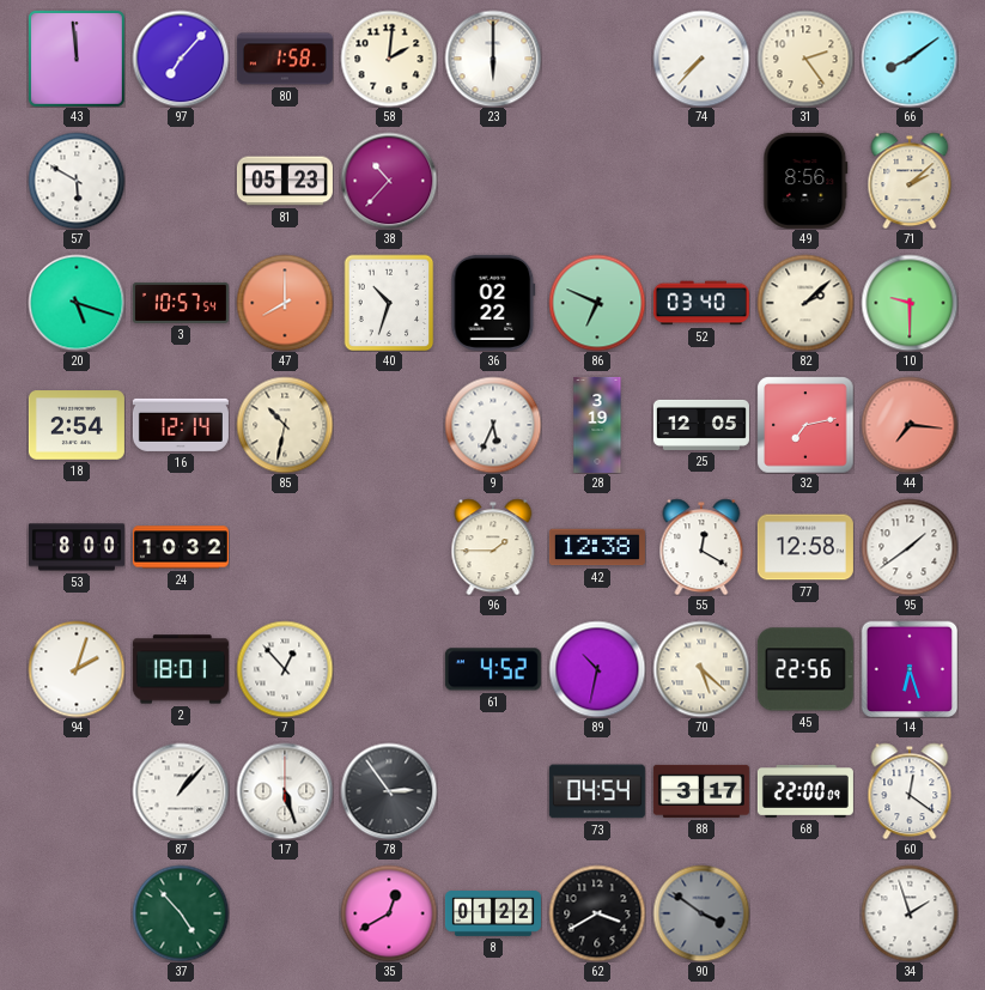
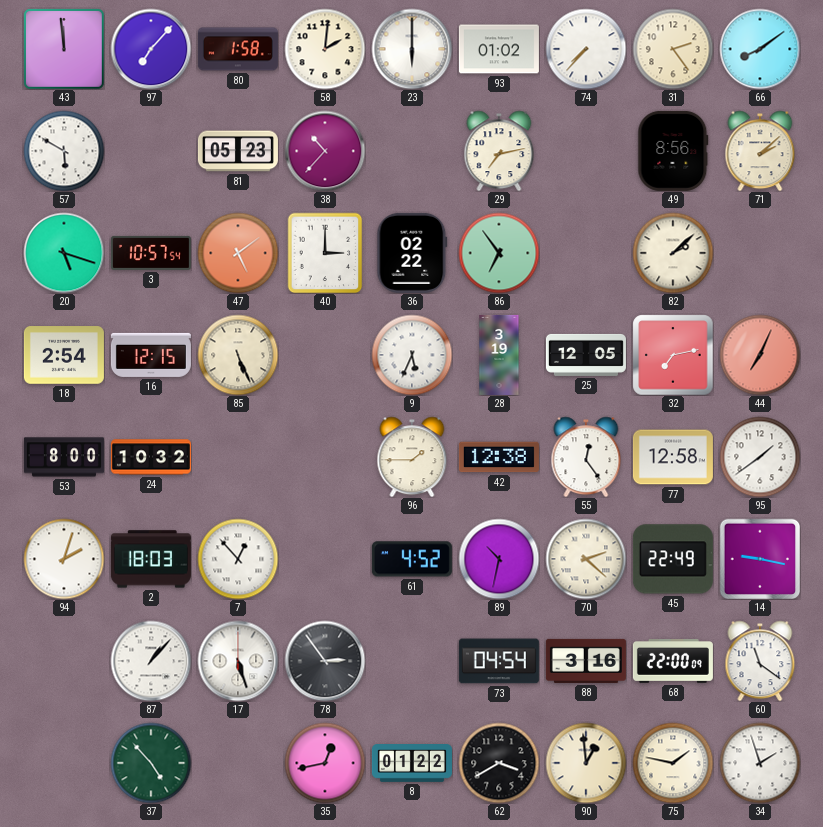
93: none -> 01:02 (499, 49)
29: none -> 7:13 (499, 151)
47: 8:00 -> 5:09 (238, 253)
40: 10:33 -> 3:00 (325, 253)
86: 6:49 -> 6:54 (499, 253)
52: 03:40 -> none (701, 303)
10: 9:30 -> none (910, 303)
16: 12:14 -> 12:15 (151, 355)
85: 10:32 -> 5:26 (238, 355)
44: 7:16 -> 7:04 (760, 355)
55: 12:20 -> 12:24 (586, 457)
2: 18:01 -> 18:03 (151, 559)
70: 5:22 -> 2:22 (586, 559)
45: 22:56 -> 22:49 (673, 559)
14: 6:27 -> 9:17 (760, 559)
88: 3:17 -> 3:16 (586, 661)
60: 12:21 -> 11:21 (760, 661)
35: 12:40 -> 12:43 (325, 763)
90: 3:51 -> 12:59 (586, 763)
90 dial: grey -> cream (586, 763)
75: none -> 1:47 (673, 763)
